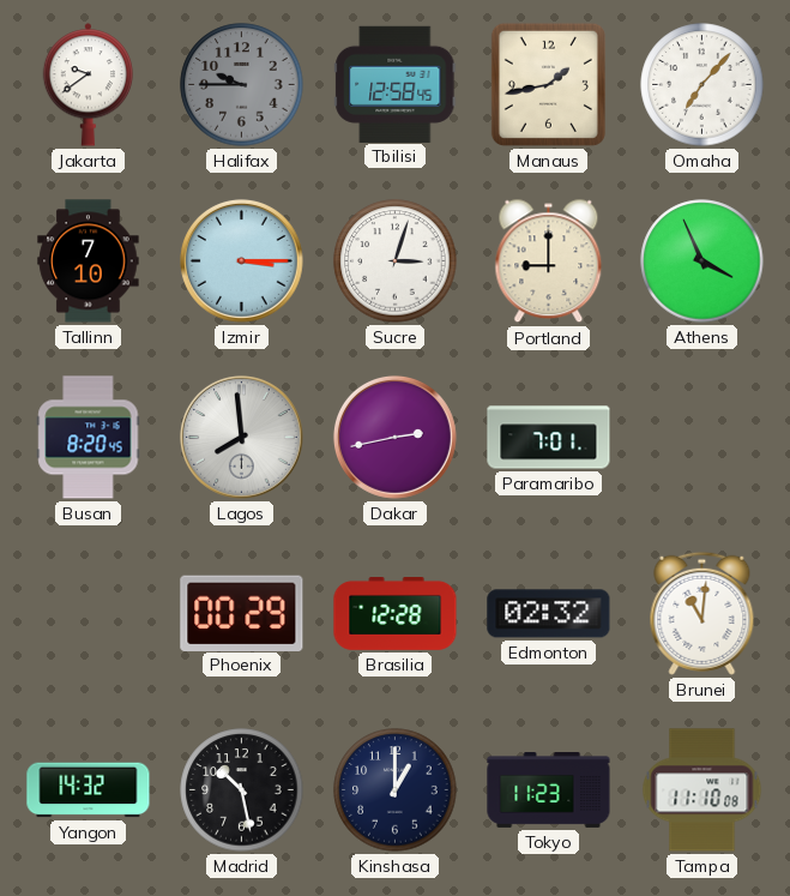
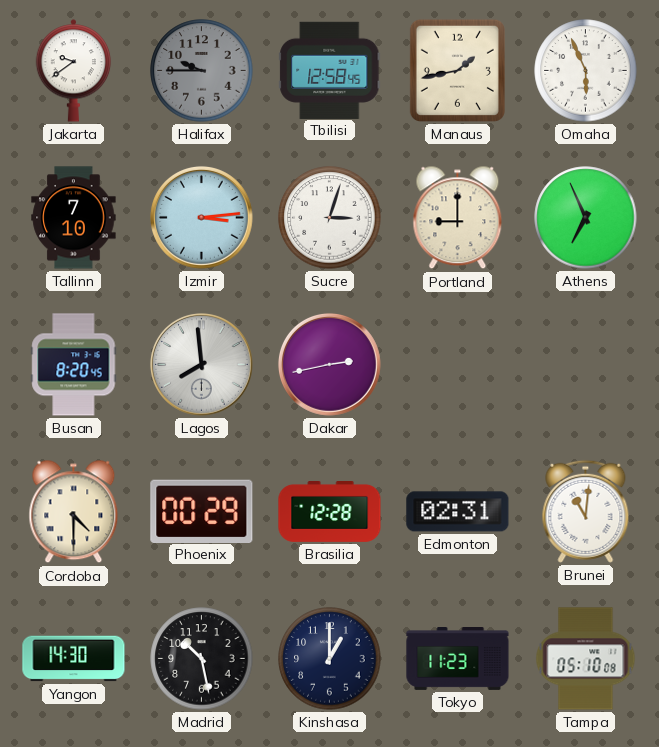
Omaha: 7:07 -> 5:56 (586, 71)
Izmir: 3:15 -> 3:14 (201, 217)
Athens: 3:56 -> 6:56 (586, 218)
Paramaribo: 7:01 -> none (549, 438)
Cordoba: none -> 4:30 (74, 512)
Edmonton: 02:32 -> 02:31 (458, 512)
Yangon: 14:32 -> 14:30 (74, 659)
Tampa: 11:10 -> 05:10 (586, 659)
